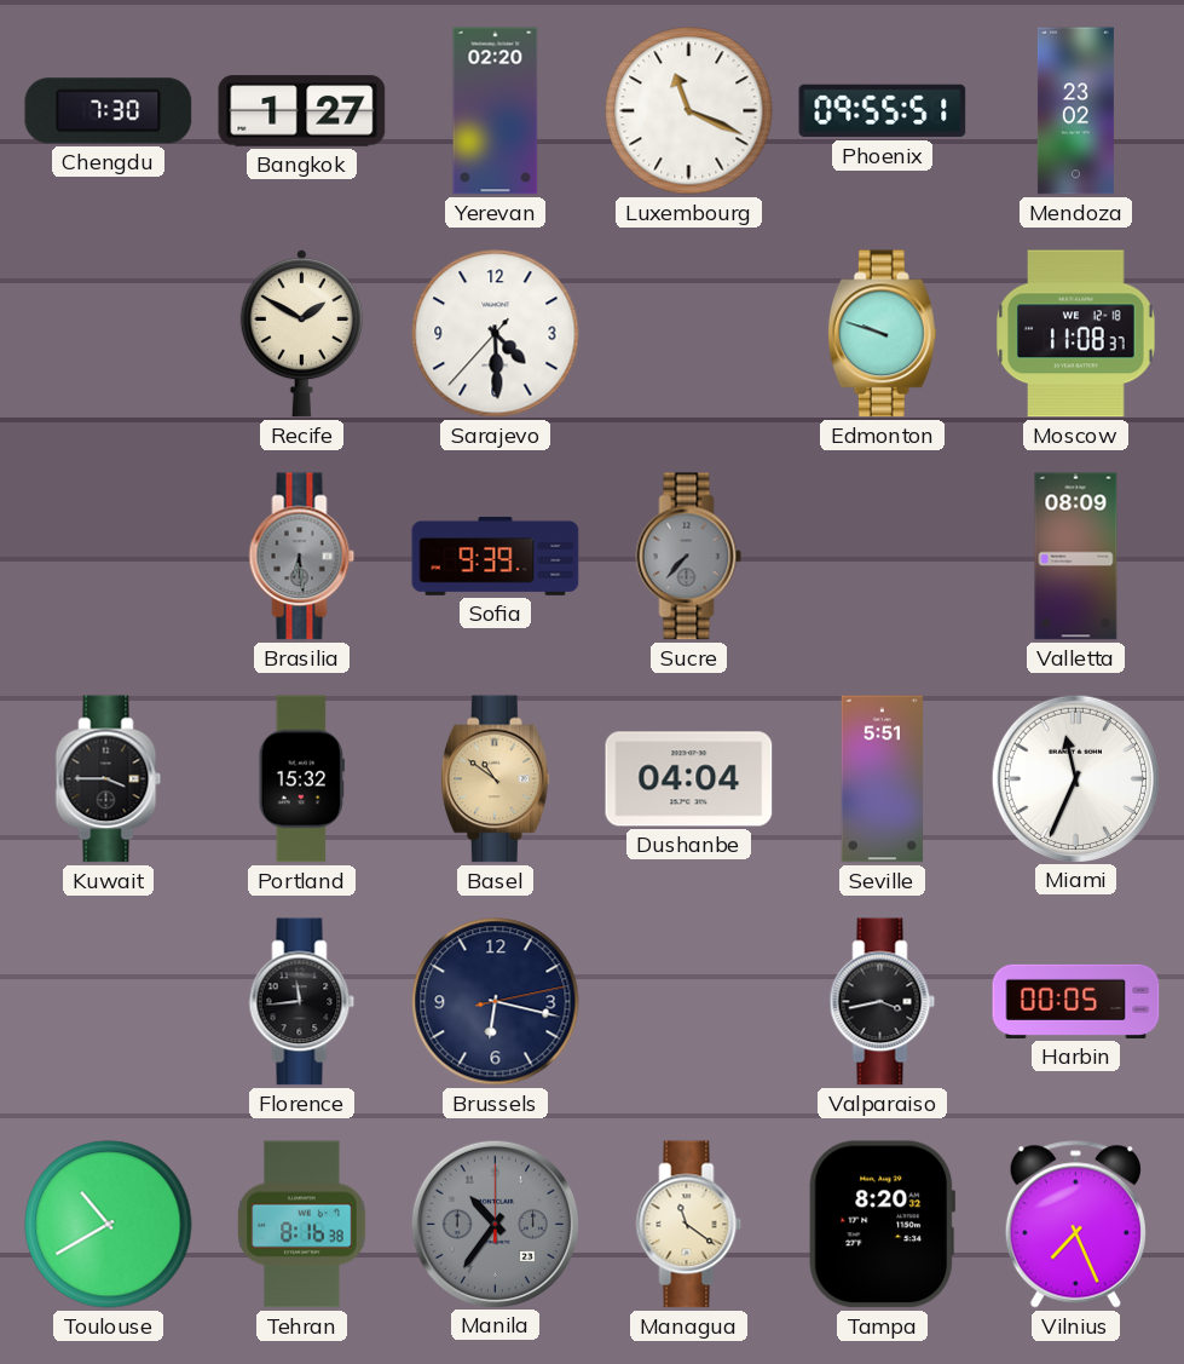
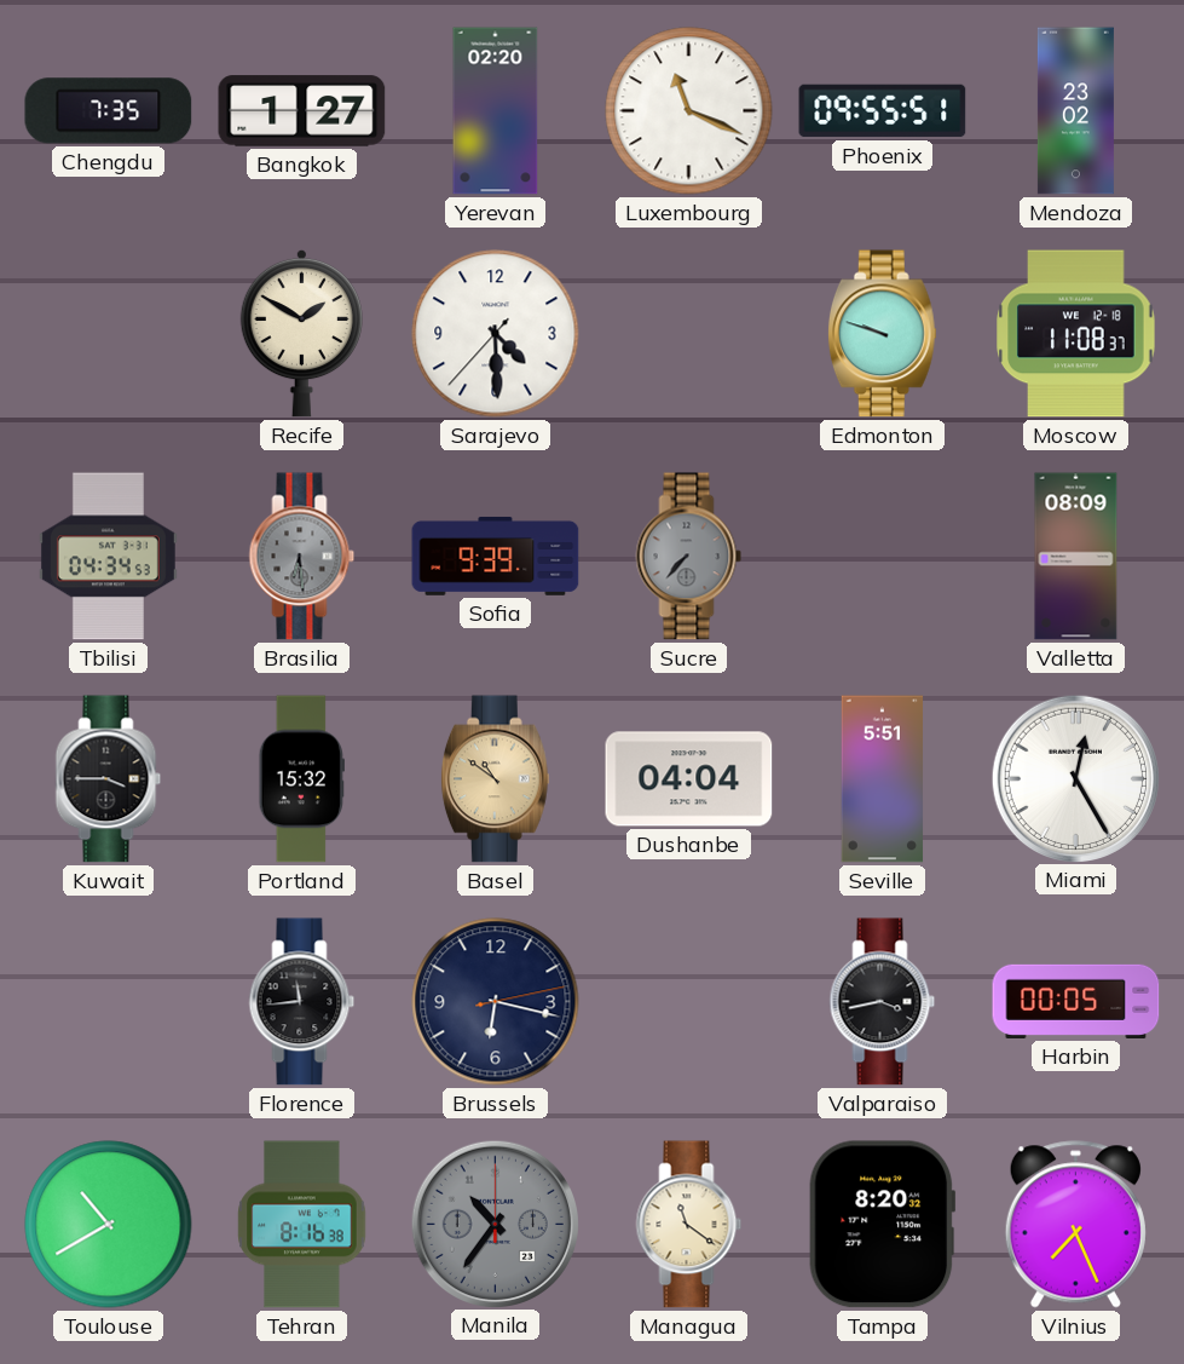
Chengdu: 7:30 -> 7:35 (109, 111)
Tbilisi: none -> 04:34 (108, 557)
Miami: 11:34 -> 12:25 (1075, 778)
